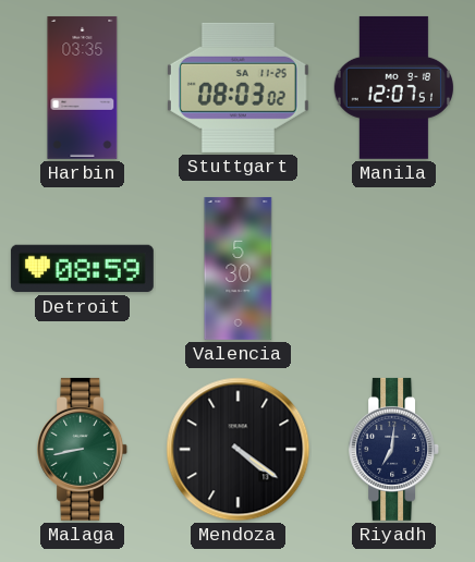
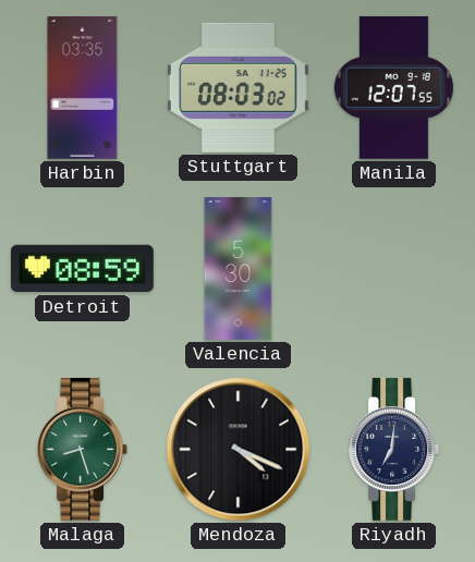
Manila: 12:07:51 -> 12:07:55 (393, 87)
Malaga: 8:43 -> 8:27 (83, 449)
Mendoza: 4:21 -> 4:19 (239, 450)
